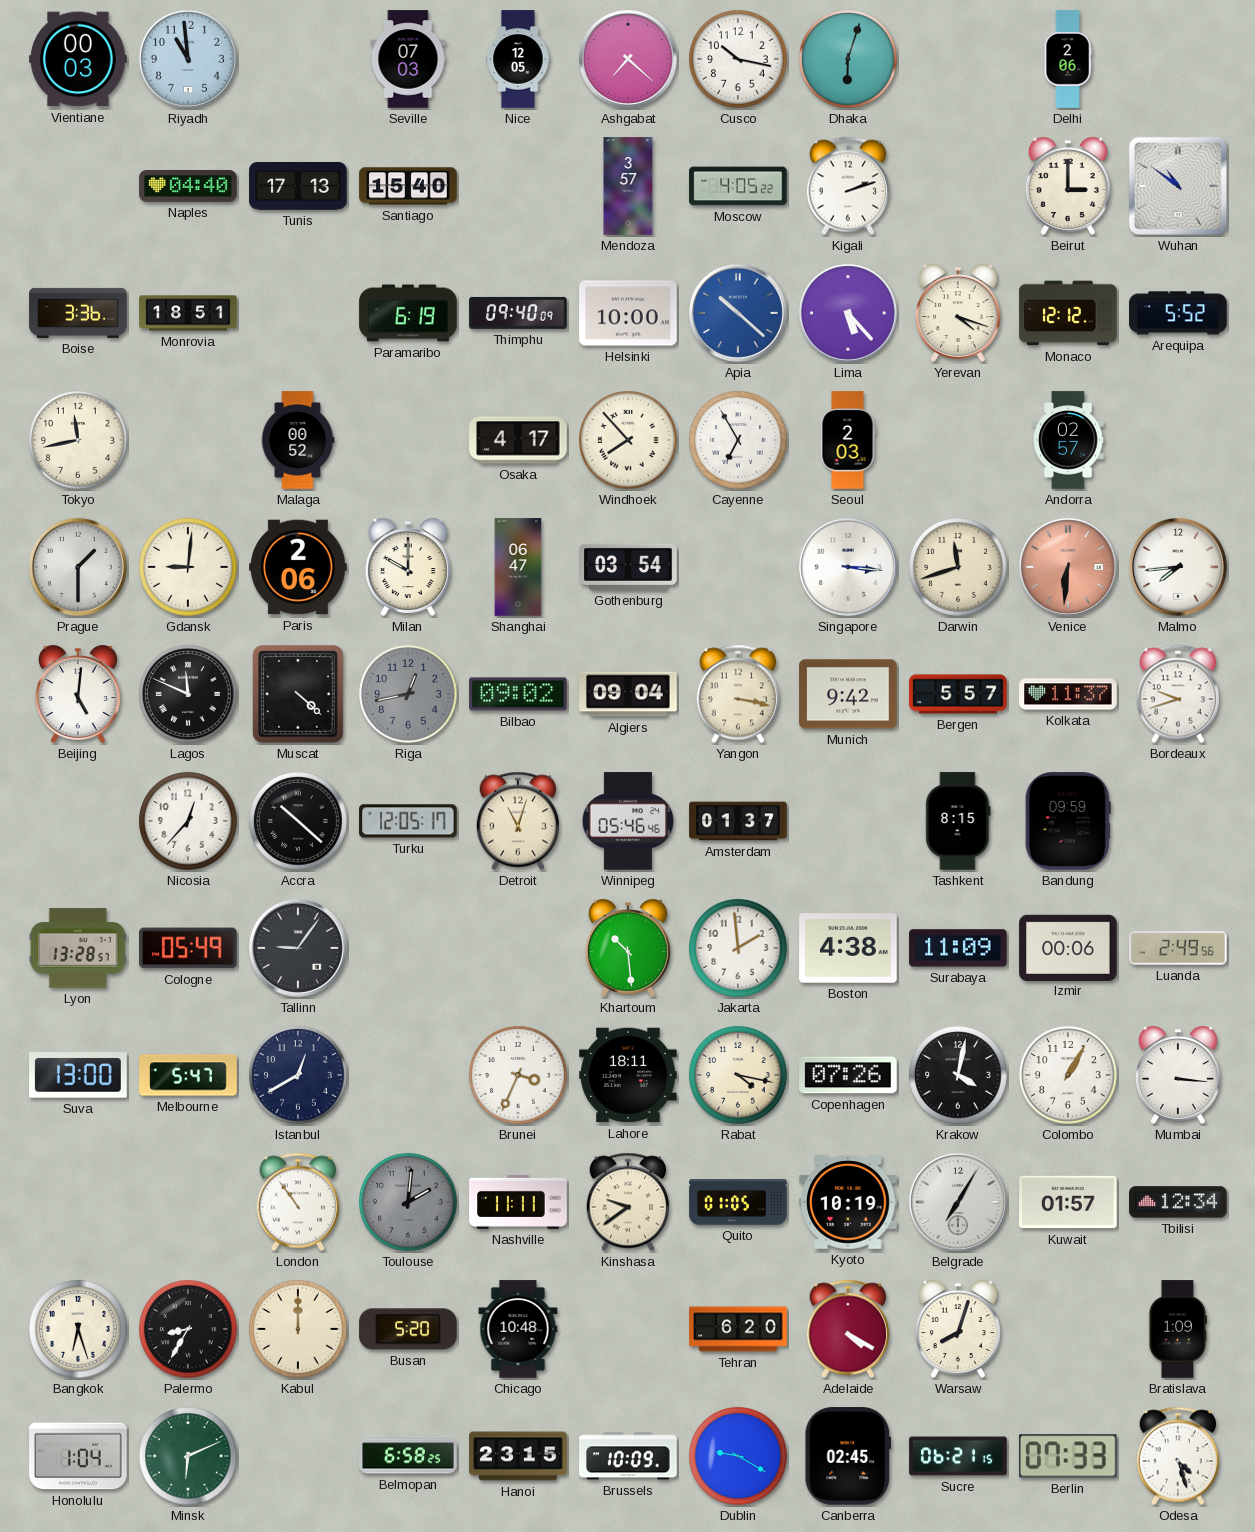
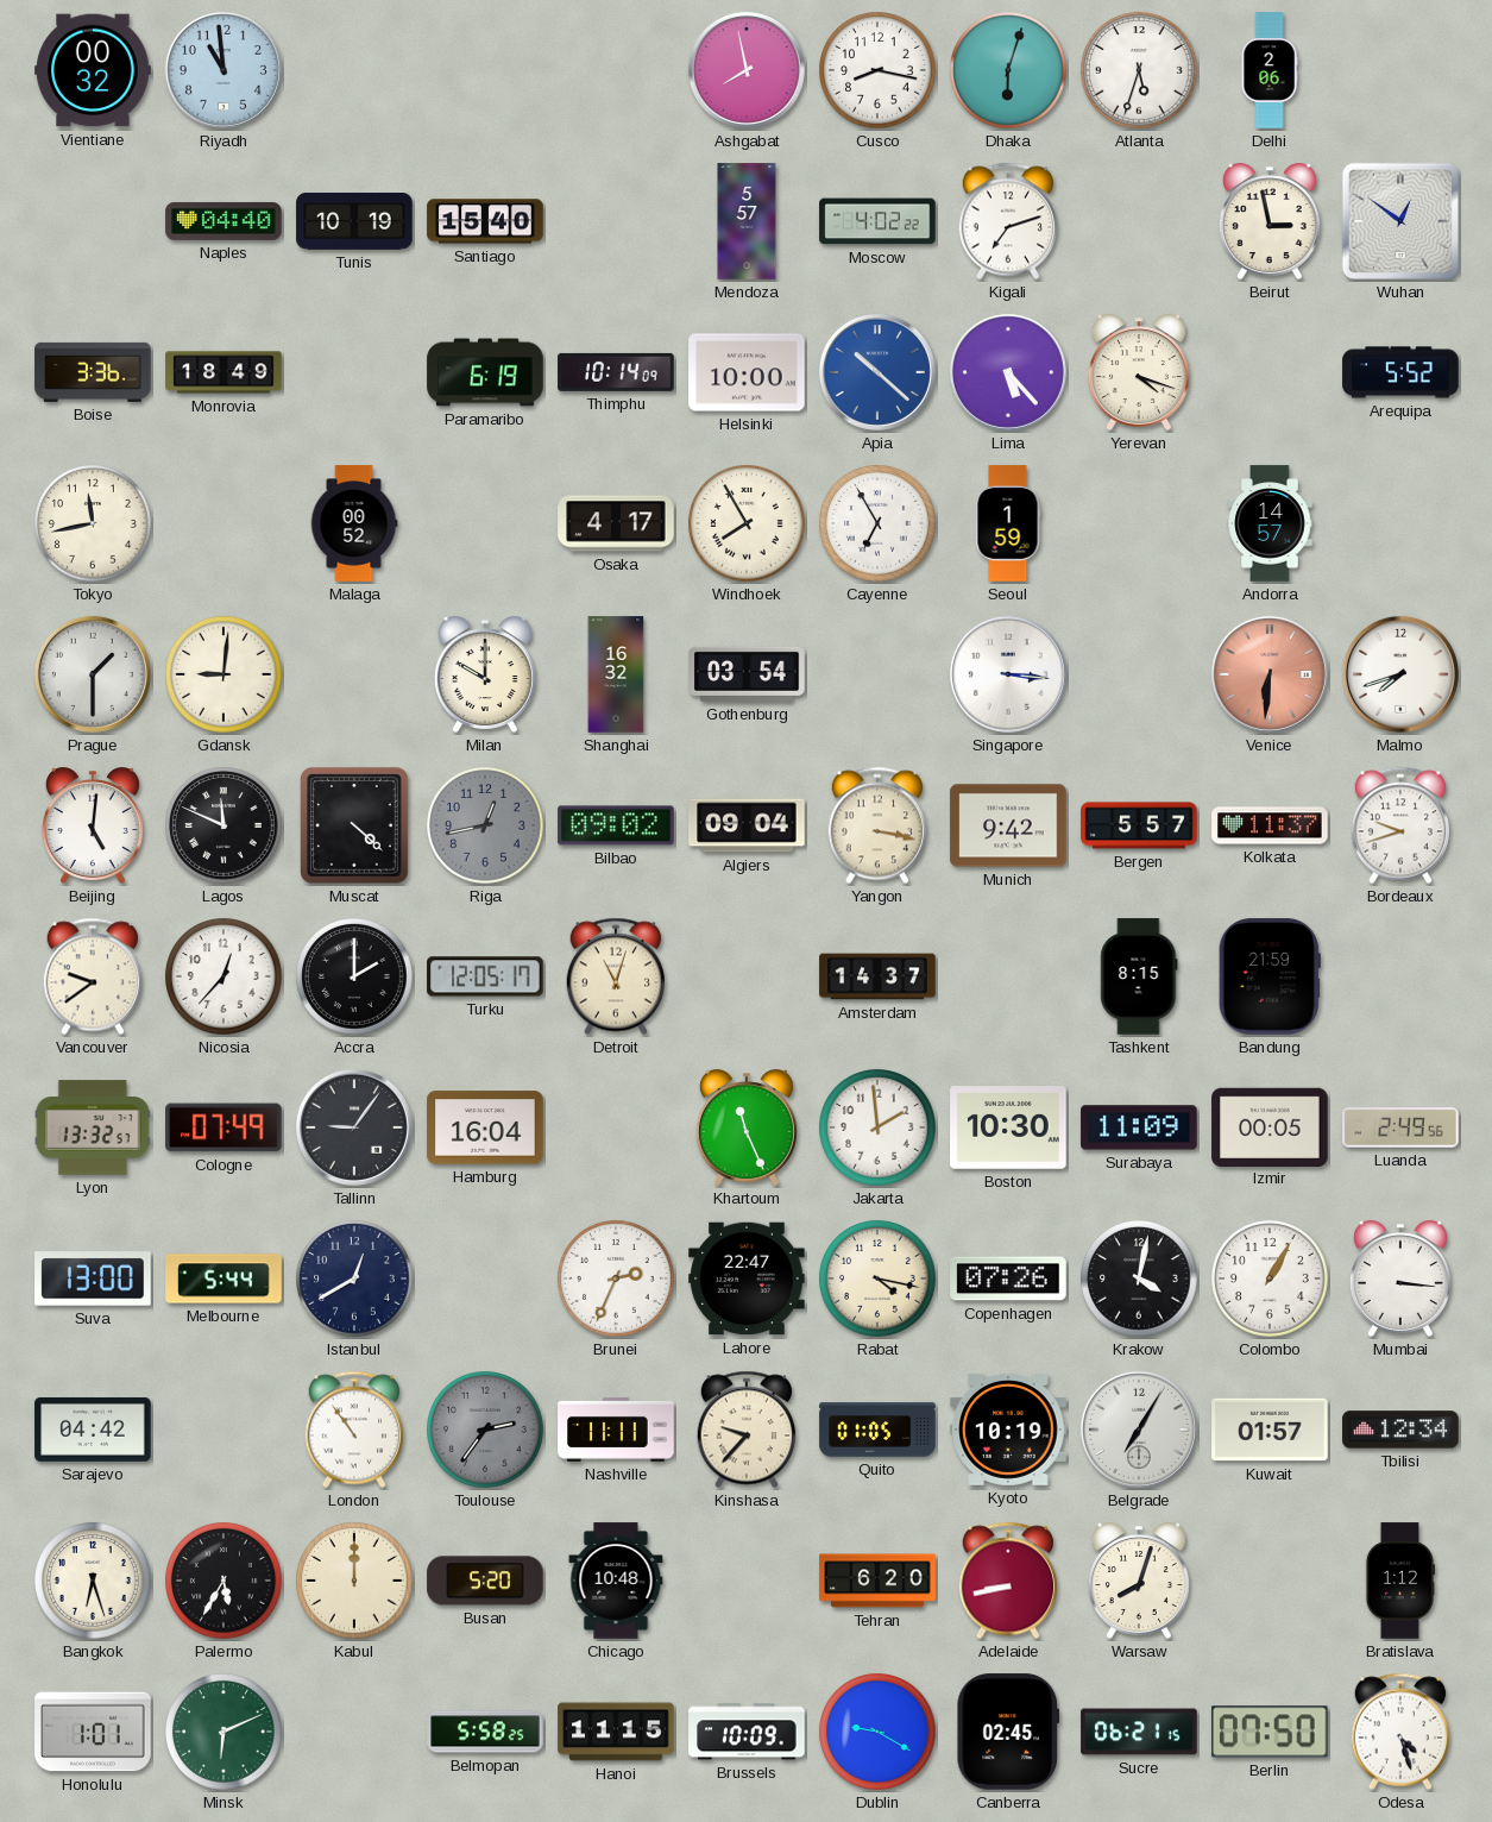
Vientiane: 00:03 -> 00:32 (93, 70)
Seville: 07:03 -> none (408, 59)
Nice: 12:05 -> none (518, 59)
Ashgabat: 7:22 -> 7:58 (747, 70)
Cusco: 10:17 -> 8:17 (877, 70)
Atlanta: none -> 5:33 (1139, 70)
Tunis: 17:13 -> 10:19 (354, 221)
Mendoza: 3:57 -> 5:57 (747, 221)
Moscow: 4:05 -> 4:02 (877, 221)
Kigali: 2:12 -> 7:12 (1007, 221)
Beirut: 3:00 -> 2:58 (1270, 221)
Wuhan: 10:51 -> 12:51 (1400, 221)
Monrovia: 18:51 -> 18:49 (224, 372)
Thimphu: 09:40 -> 10:14 (616, 372)
Monaco: 12:12 -> none (1068, 313)
Windhoek: 7:53 -> 7:55 (747, 523)
Seoul: 2:03 -> 1:59 (1008, 523)
Andorra: 02:57 -> 14:57 (1270, 523)
Paris: 2:06 -> none (298, 567)
Shanghai: 06:47 -> 16:32 (616, 674)
Darwin: 11:42 -> none (958, 567)
Malmo: 7:44 -> 7:42 (1400, 674)
Vancouver: none -> 9:39 (92, 976)
Accra: 10:22 -> 2:00 (354, 976)
Winnipeg: 05:46 -> none (628, 821)
Amsterdam: 01:37 -> 14:37 (877, 976)
Bandung: 09:59 -> 21:59 (1270, 976)
Lyon: 13:28 -> 13:32 (93, 1127)
Cologne: 05:49 -> 07:49 (224, 1127)
Hamburg: none -> 16:04 (485, 1127)
Khartoum: 10:29 -> 11:26 (747, 1127)
Boston: 4:38 -> 10:30 (1008, 1127)
Izmir: 00:06 -> 00:05 (1270, 1126)
Melbourne: 5:47 -> 5:44 (224, 1278)
Brunei: 3:34 -> 2:34 (616, 1278)
Lahore: 18:11 -> 22:47 (747, 1278)
Sarajevo: none -> 04:42 (93, 1430)
Toulouse: 2:01 -> 2:36 (485, 1430)
Kinshasa: 9:39 -> 9:37 (745, 1430)
Palermo: 8:35 -> 5:35 (224, 1581)
Adelaide: 4:20 -> 8:43 (1007, 1581)
Bratislava: 1:09 -> 1:12 (1399, 1581)
Honolulu: 1:04 -> 1:01 (93, 1732)
Belmopan: 6:58 -> 5:58 (485, 1732)
Hanoi: 23:15 -> 11:15 (616, 1732)
Berlin: 07:33 -> 07:50 (1270, 1732)
